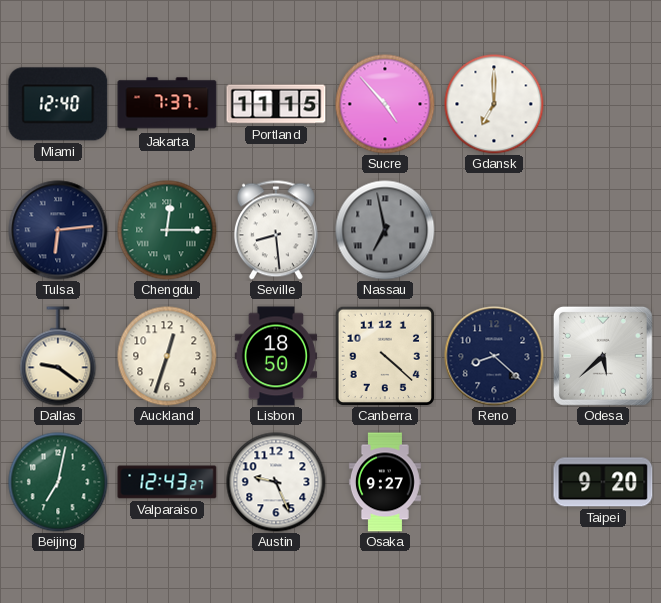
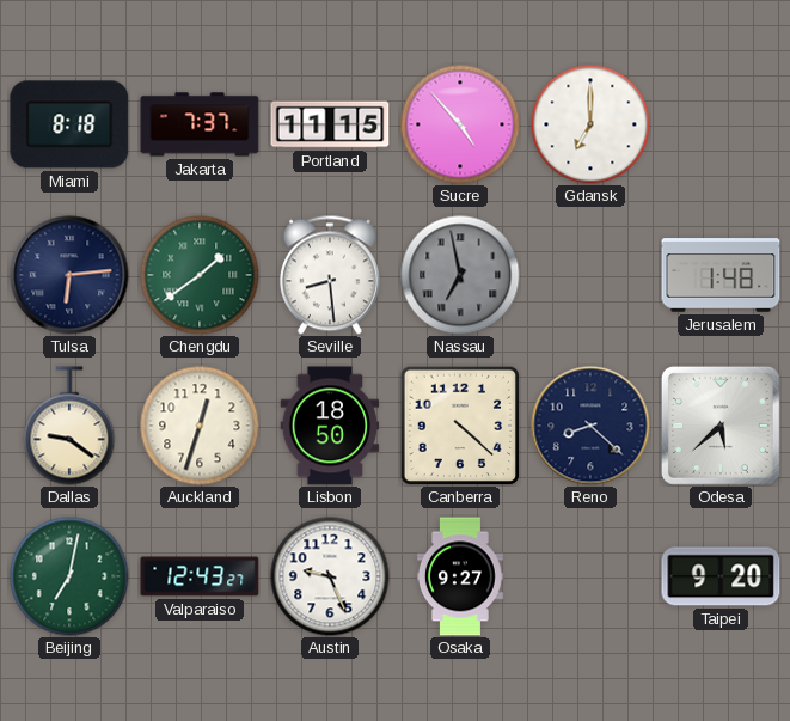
Miami: 12:40 -> 8:18 (69, 124)
Chengdu: 12:15 -> 1:39 (200, 275)
Jerusalem: none -> 1:48 (721, 275)
